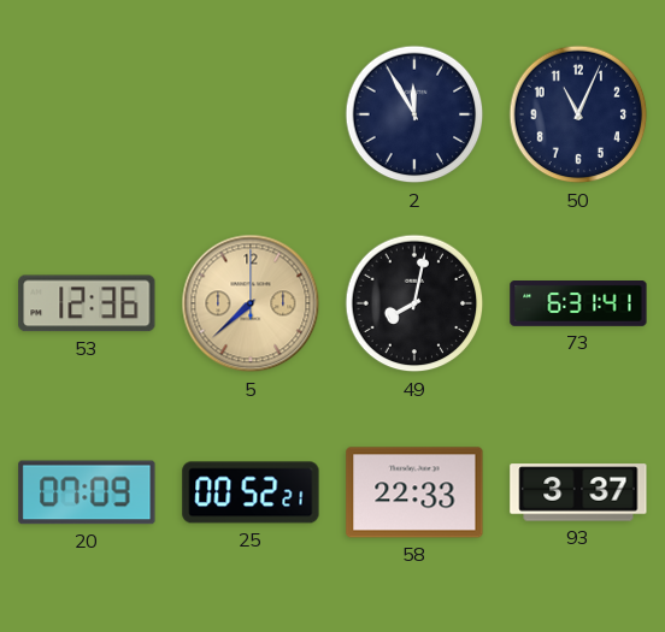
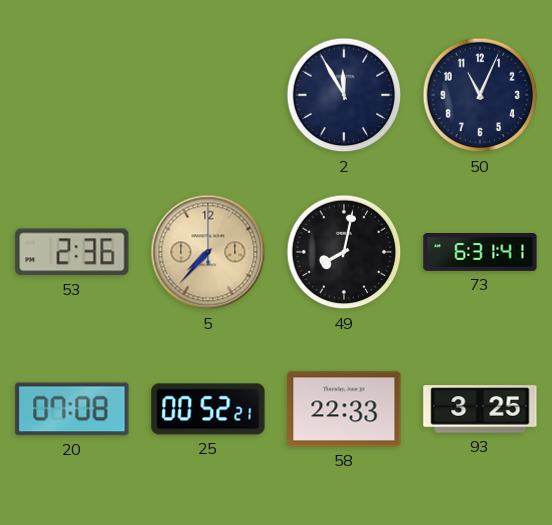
53: 12:36 -> 2:36 (72, 252)
5: 7:38 -> 7:37 (208, 252)
20: 07:09 -> 07:08 (72, 409)
93: 3:37 -> 3:25 (480, 409)
